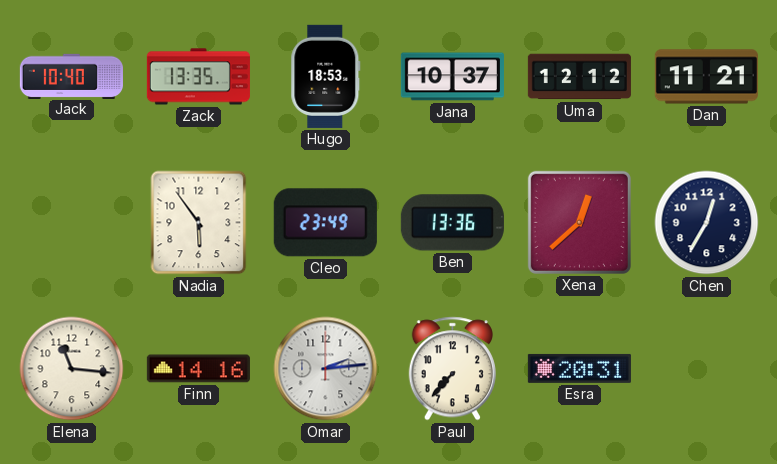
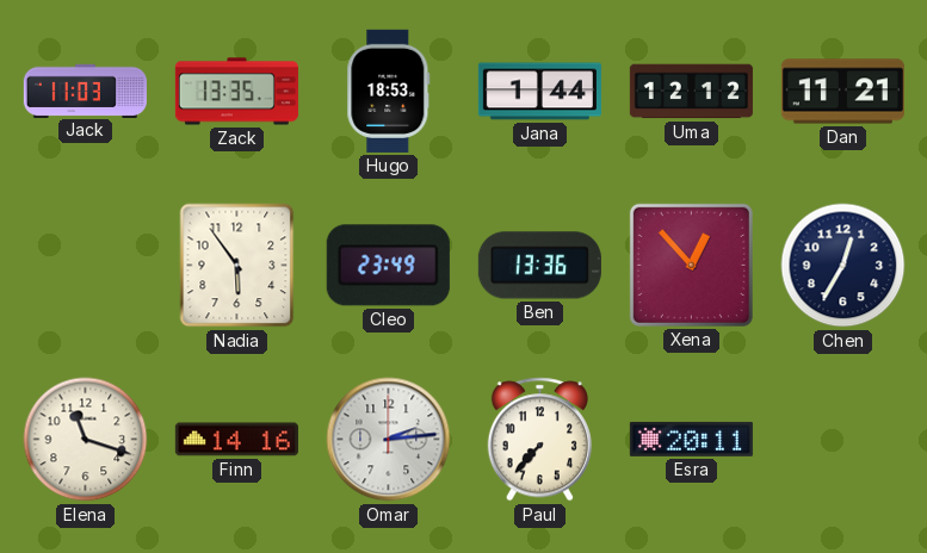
Jack: 10:40 -> 11:03 (85, 91)
Jana: 10:37 -> 1:44 (539, 92)
Xena: 12:38 -> 12:53 (691, 265)
Elena: 11:16 -> 11:18 (86, 440)
Esra: 20:31 -> 20:11 (691, 439)
